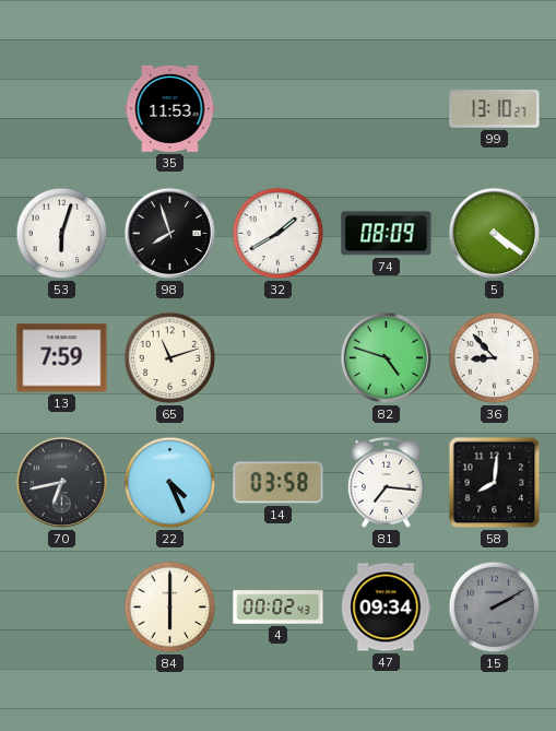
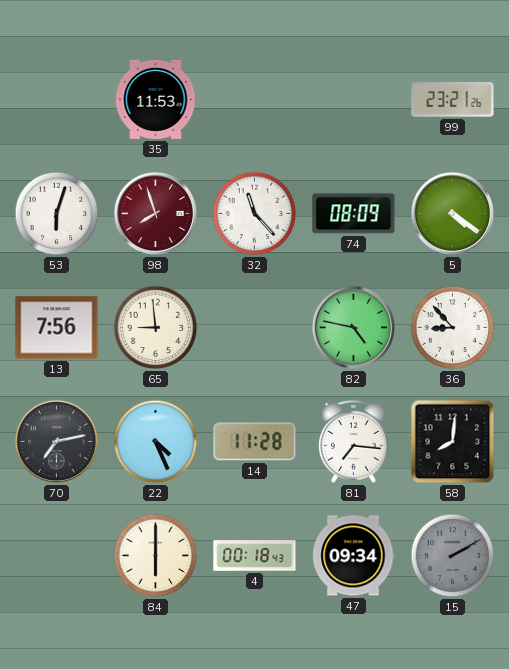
99: 13:10 -> 23:21 (453, 100)
98 dial: black -> burgundy (156, 214)
32: 1:40 -> 11:23 (255, 214)
13: 7:59 -> 7:56 (57, 328)
65: 11:12 -> 8:59 (156, 328)
82: 4:48 -> 4:47 (354, 328)
70: 6:43 -> 7:13 (57, 442)
14: 03:58 -> 11:28 (255, 442)
4: 00:02 -> 00:18 (255, 556)
